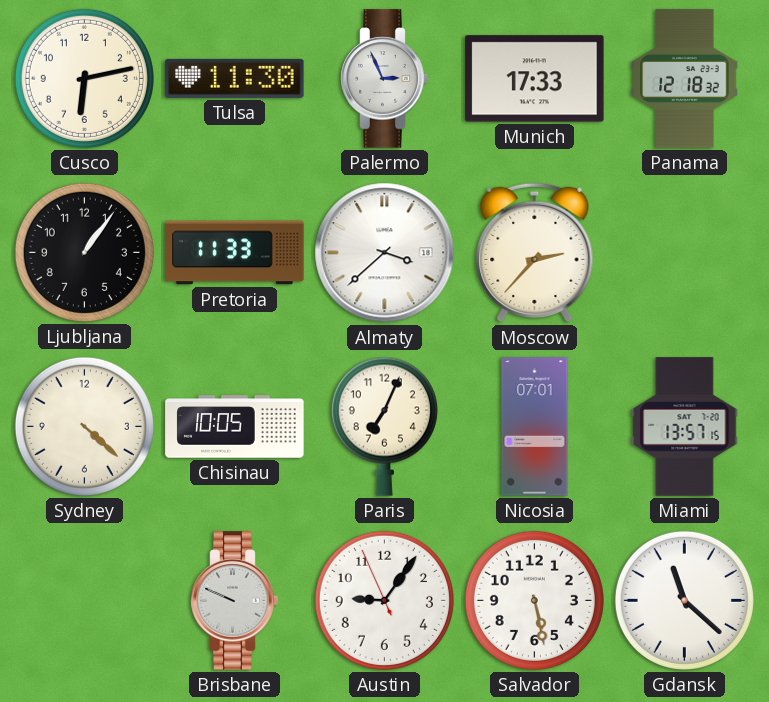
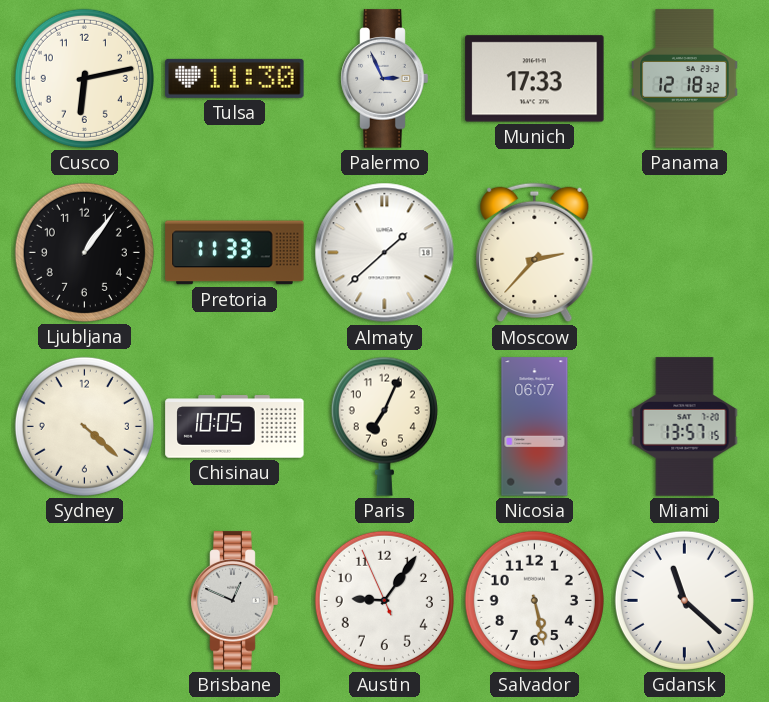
Almaty: 3:38 -> 1:38 (385, 253)
Nicosia: 07:01 -> 06:07 (535, 427)
Brisbane: 9:49 -> 12:49 (235, 601)
